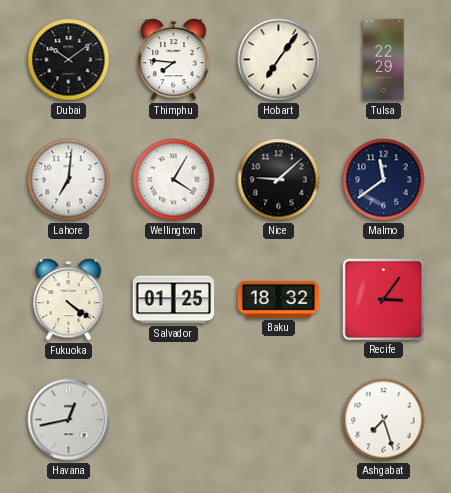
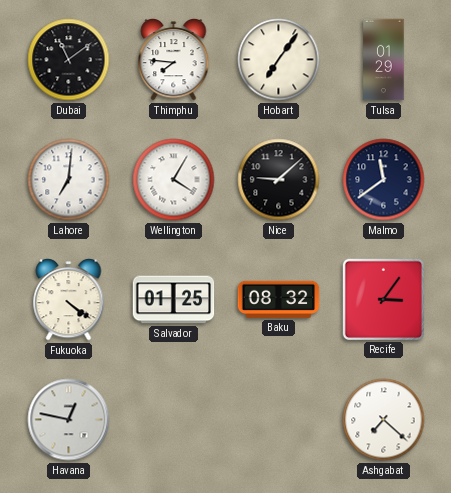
Dubai: 10:09 -> 11:09 (69, 60)
Tulsa: 22:29 -> 01:29 (384, 60)
Baku: 18:32 -> 08:32 (279, 299)
Havana: 12:43 -> 12:47 (69, 420)
Ashgabat: 7:27 -> 7:22 (384, 420)
